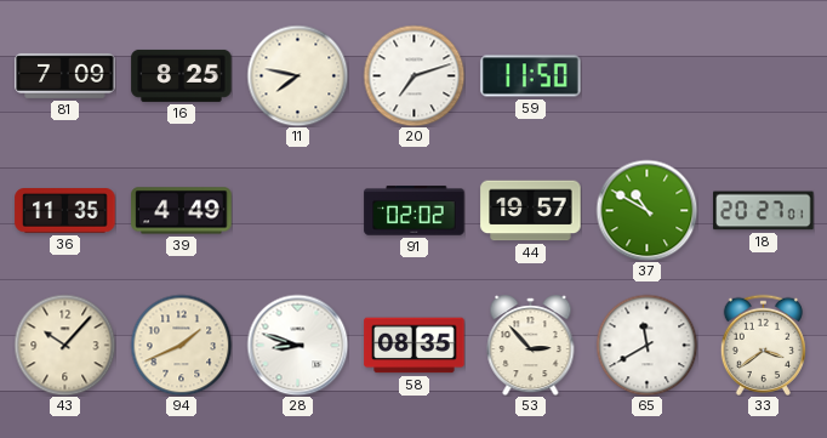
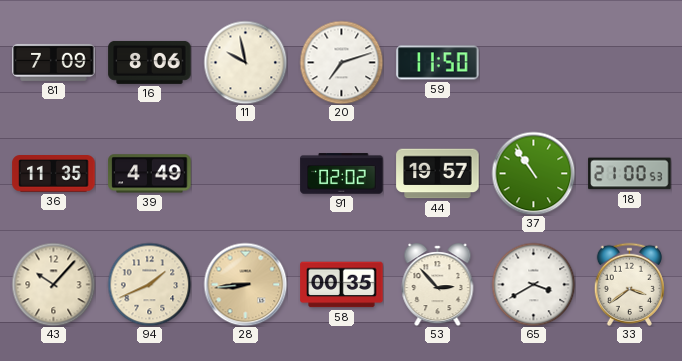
16: 8:25 -> 8:06 (150, 62)
11: 7:47 -> 9:58 (245, 62)
37: 10:50 -> 10:54 (533, 173)
18: 20:27 -> 21:00 (630, 174)
28: 8:48 -> 8:44 (245, 284)
28 dial: white -> champagne (245, 284)
58: 08:35 -> 00:35 (342, 285)
65: 11:40 -> 3:40 (533, 284)
